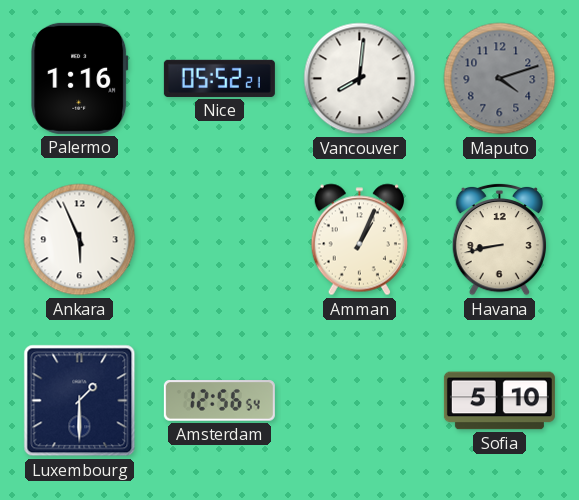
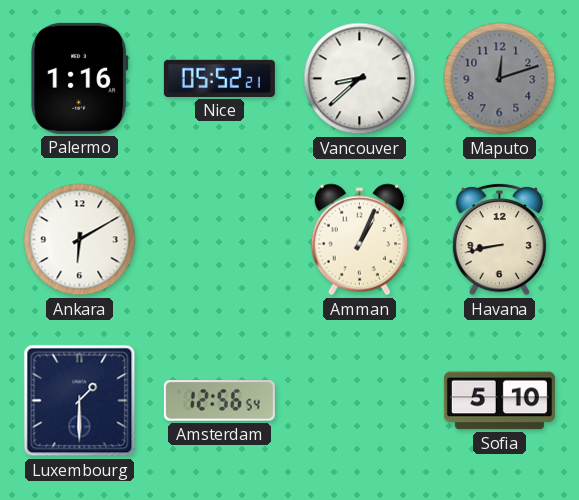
Vancouver: 8:01 -> 8:38 (360, 79)
Maputo: 4:12 -> 12:12 (500, 79)
Ankara: 5:56 -> 6:10 (80, 240)
